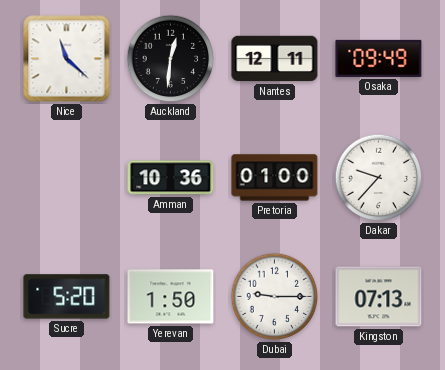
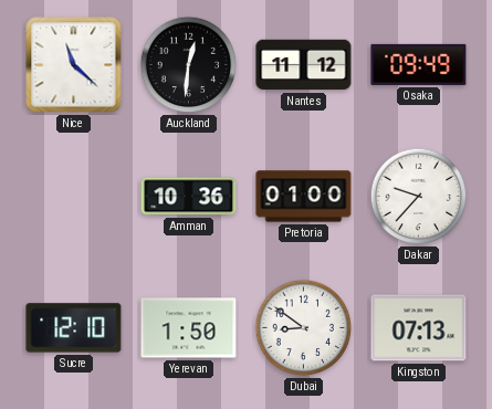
Nantes: 12:11 -> 11:12 (304, 65)
Sucre: 5:20 -> 12:10 (74, 328)
Dubai: 9:15 -> 8:51 (304, 328)
